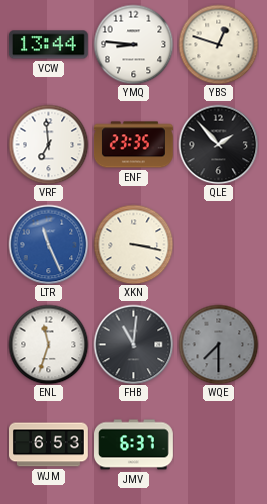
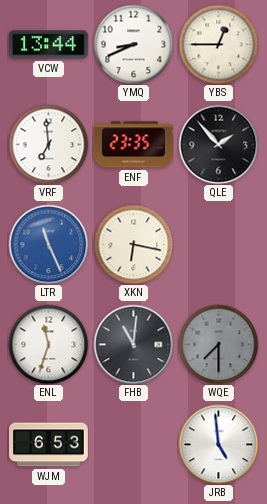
YMQ: 8:46 -> 8:41 (133, 44)
YBS: 12:48 -> 12:45 (218, 44)
XKN: 3:17 -> 6:17 (133, 244)
JMV: 6:37 -> none (134, 445)
JRB: none -> 4:59 (218, 444)
